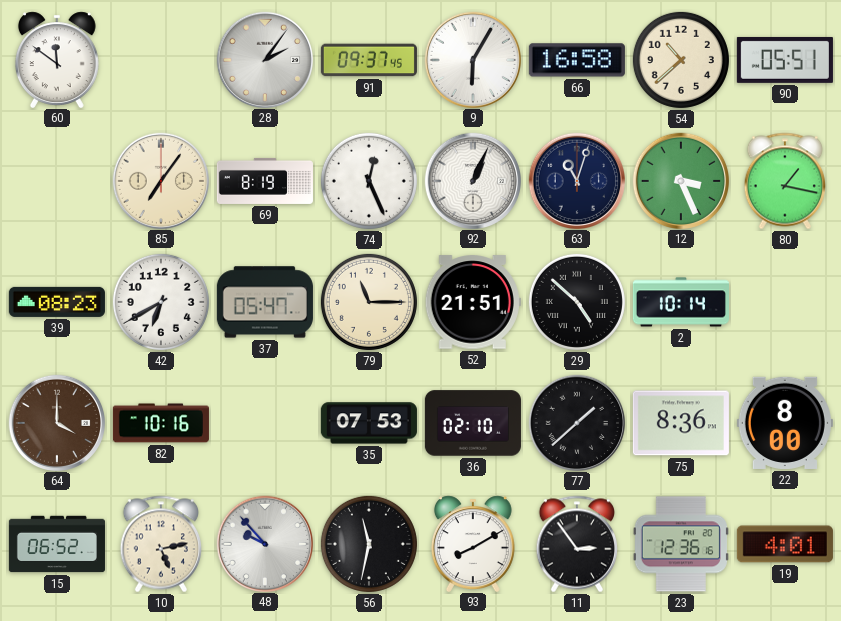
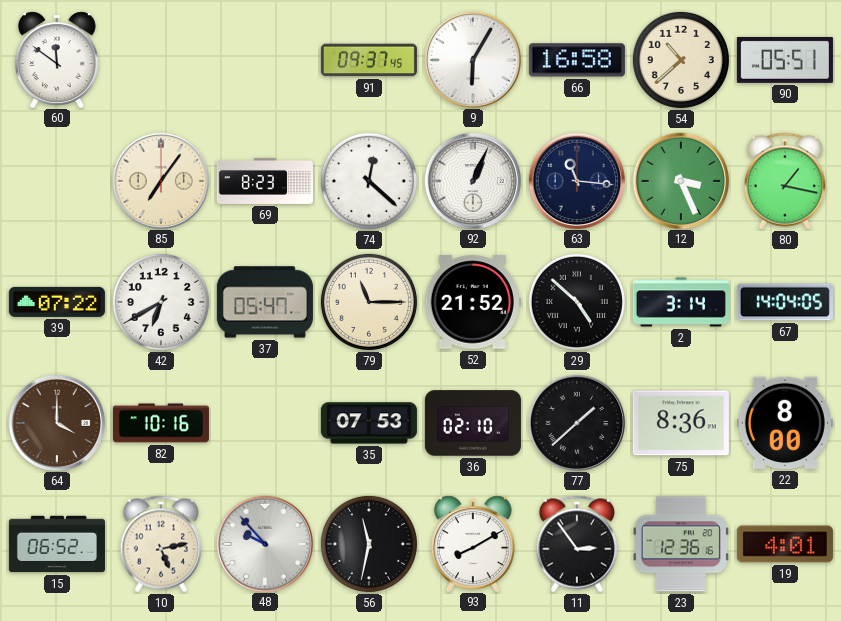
28: 2:06 -> none (264, 59)
69: 8:19 -> 8:23 (265, 181)
74: 12:26 -> 12:22 (369, 181)
63: 11:03 -> 11:16 (576, 180)
39: 08:23 -> 07:22 (57, 302)
52: 21:51 -> 21:52 (473, 302)
2: 10:14 -> 3:14 (681, 302)
67: none -> 14:04 (785, 302)
